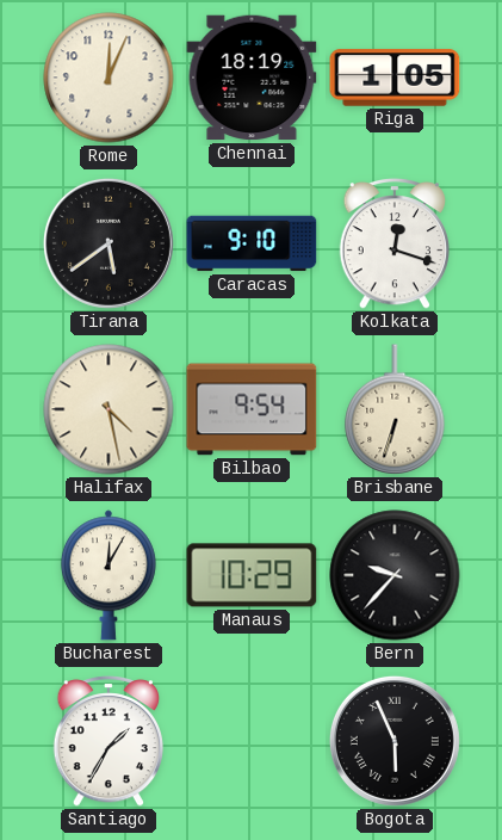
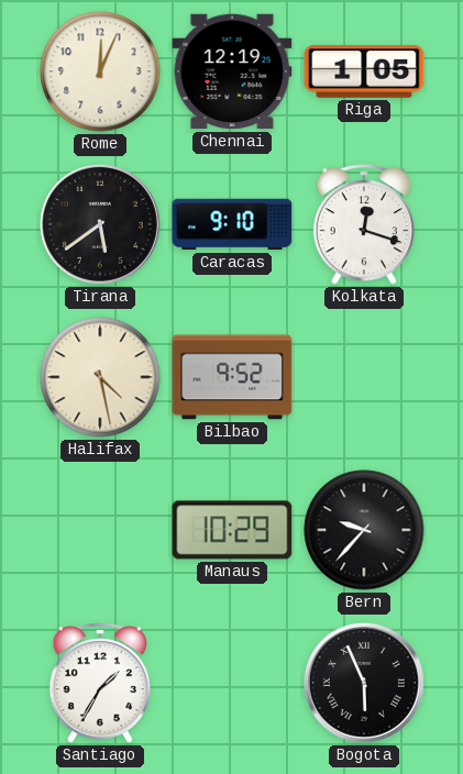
Chennai: 18:19 -> 12:19 (232, 71)
Bilbao: 9:54 -> 9:52 (232, 377)
Brisbane: 6:33 -> none (395, 409)
Bucharest: 12:05 -> none (109, 575)
